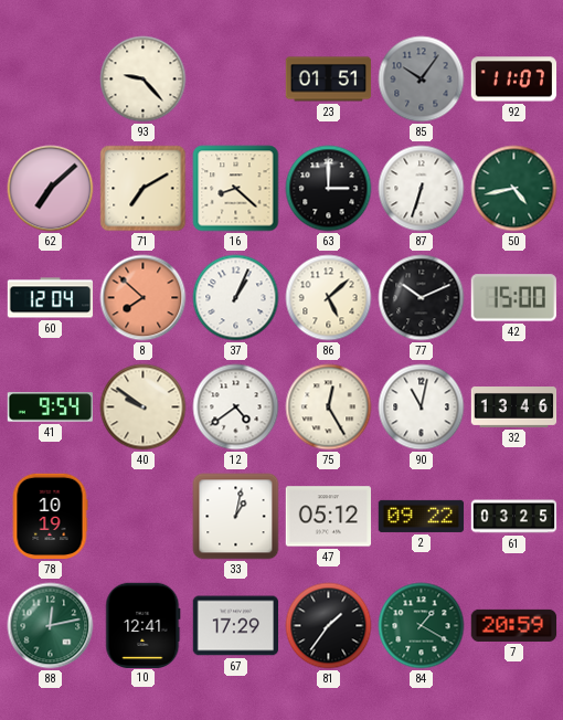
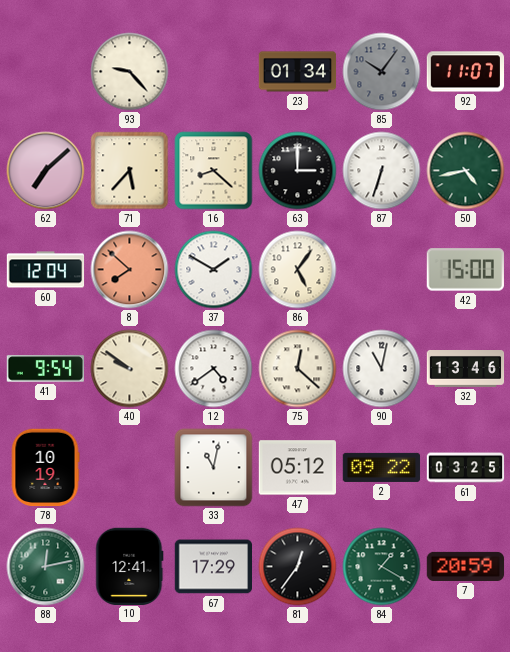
23: 01:51 -> 01:34 (298, 72)
71: 7:10 -> 5:37 (130, 171)
37: 1:04 -> 1:50 (214, 270)
86: 5:08 -> 5:06 (298, 270)
77: 10:11 -> none (422, 298)
75: 12:25 -> 12:22 (298, 369)
33: 1:02 -> 11:02 (214, 468)
81: 1:36 -> 12:36 (298, 567)
